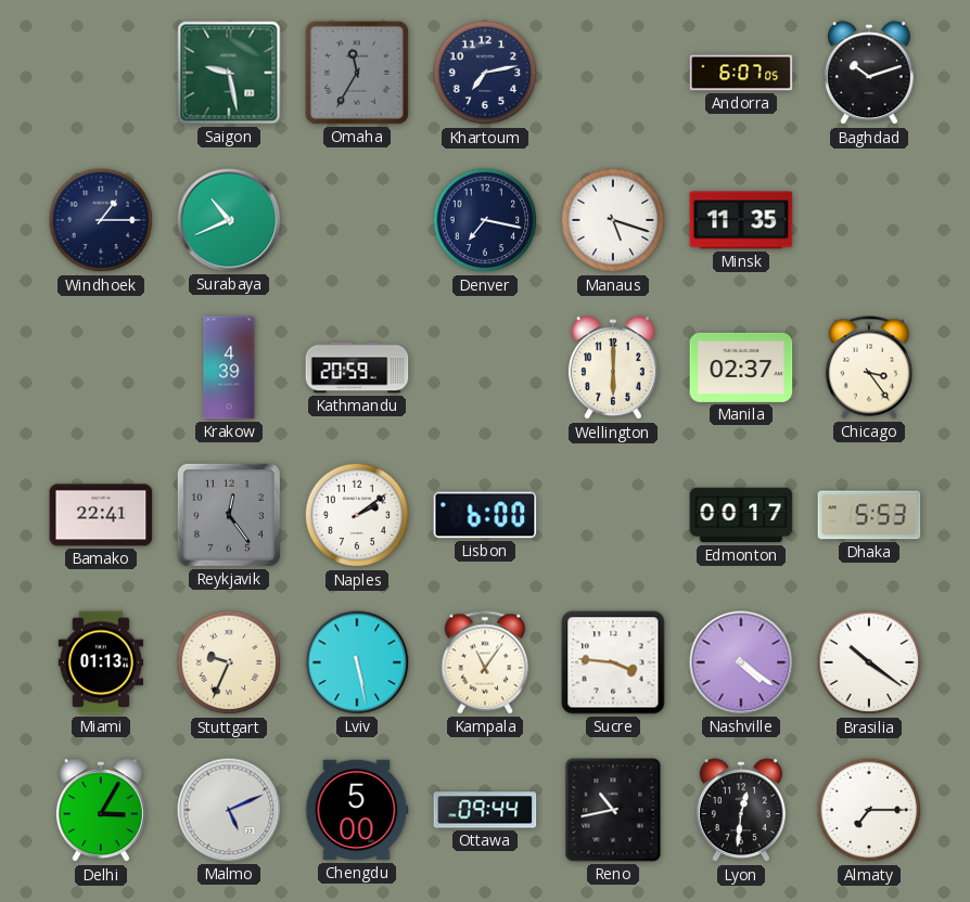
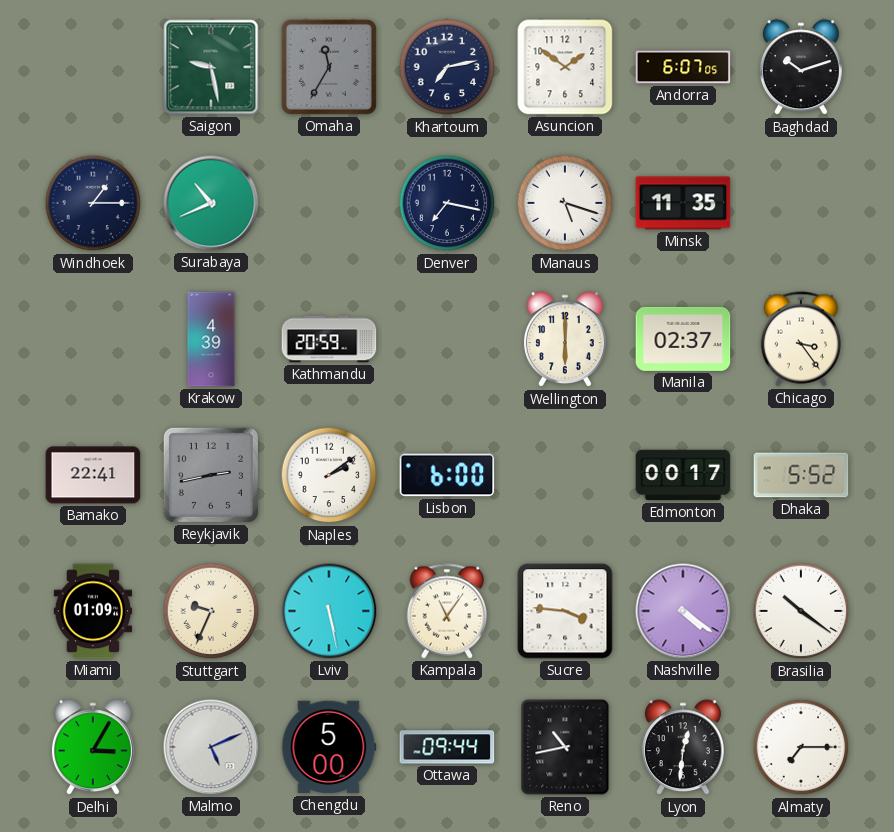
Asuncion: none -> 1:51 (565, 67)
Reykjavik: 12:24 -> 2:43 (211, 475)
Dhaka: 5:53 -> 5:52 (801, 475)
Miami: 01:13 -> 01:09 (93, 611)
